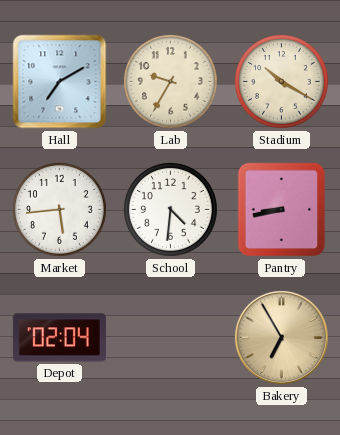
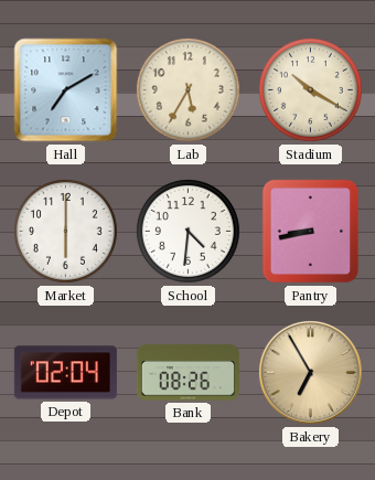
Lab: 9:35 -> 5:35 (187, 89)
Market: 5:44 -> 6:00 (65, 231)
Bank: none -> 08:26 (187, 373)
